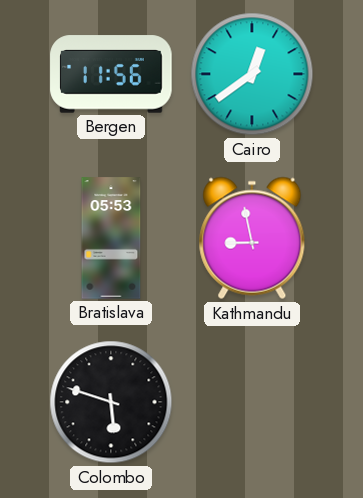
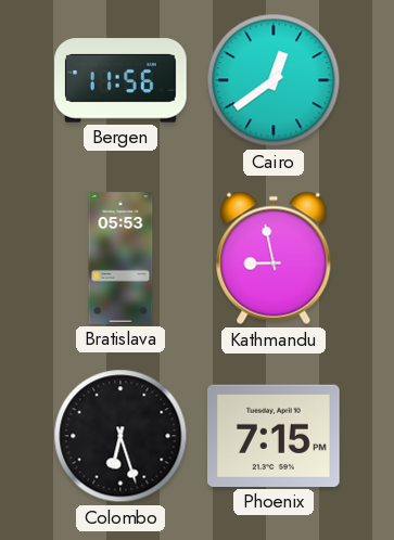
Colombo: 5:48 -> 6:27 (120, 436)
Phoenix: none -> 7:15 (274, 436)
